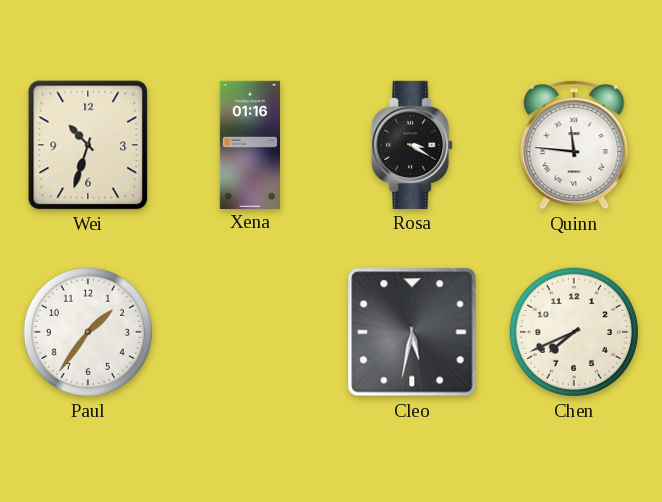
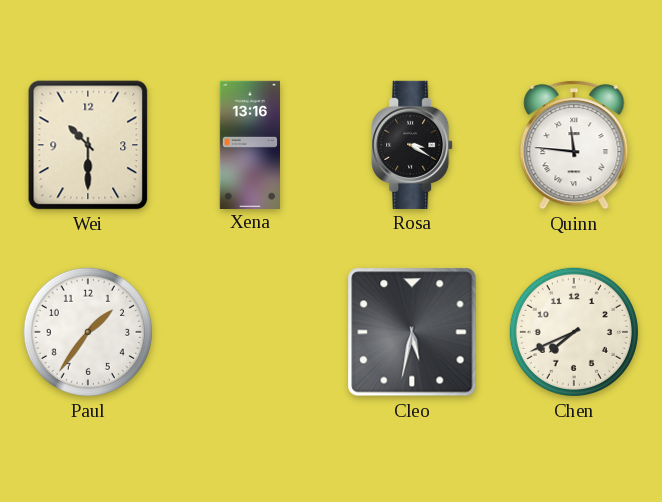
Wei: 10:33 -> 10:30 (88, 145)
Xena: 01:16 -> 13:16 (249, 144)
